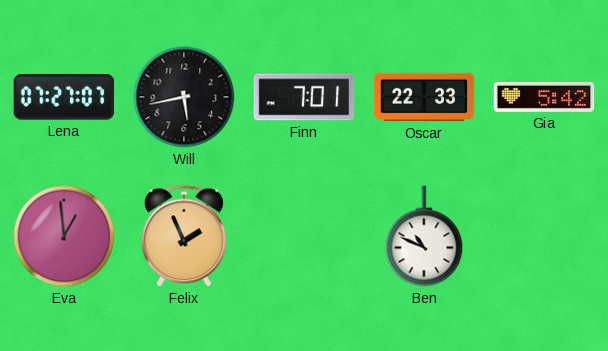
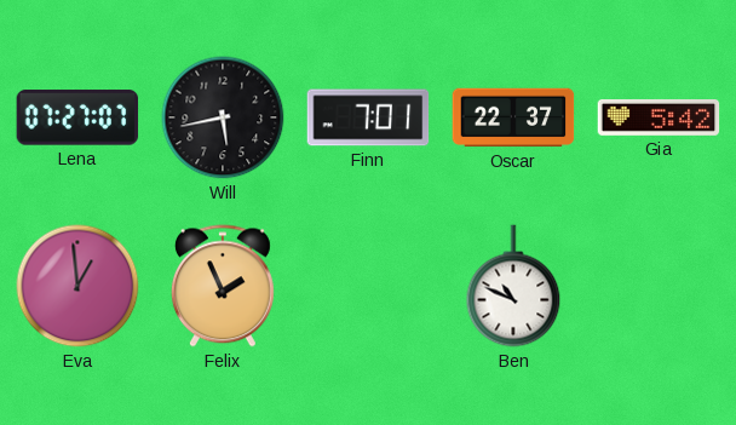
Oscar: 22:33 -> 22:37 (513, 117)
